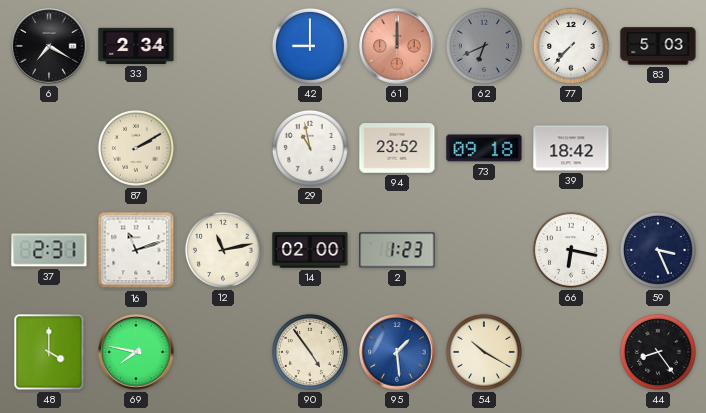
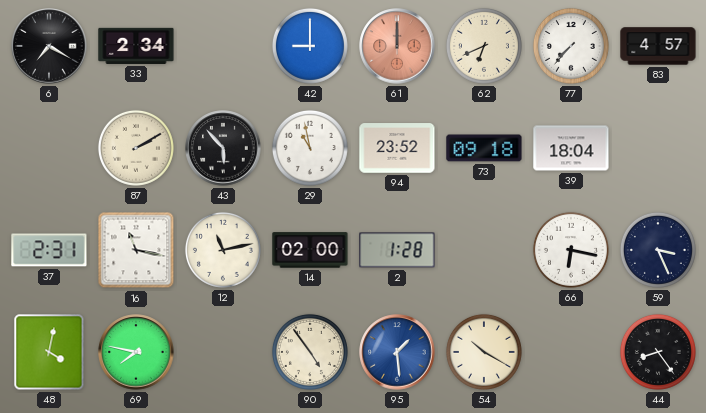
62 dial: grey -> cream (484, 46)
83: 5:03 -> 4:57 (658, 46)
43: none -> 5:53 (223, 148)
39: 18:42 -> 18:04 (571, 148)
16: 11:12 -> 11:17 (136, 250)
2: 1:23 -> 1:28 (397, 250)
48: 4:00 -> 4:02 (49, 352)
